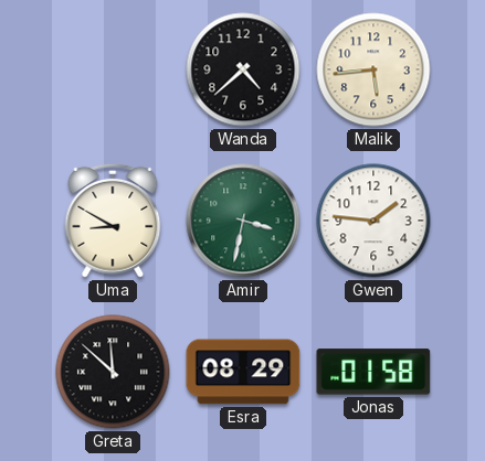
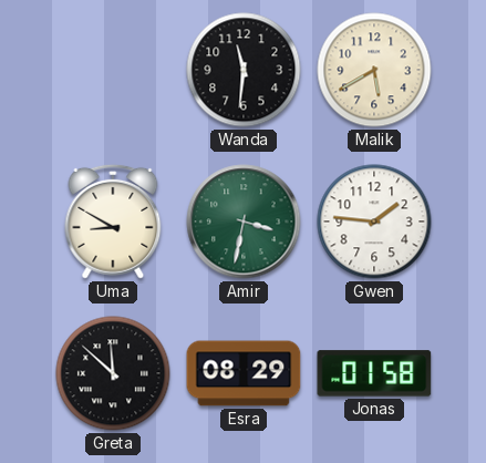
Wanda: 4:38 -> 11:31 (244, 70)
Malik: 5:44 -> 5:40 (374, 70)
